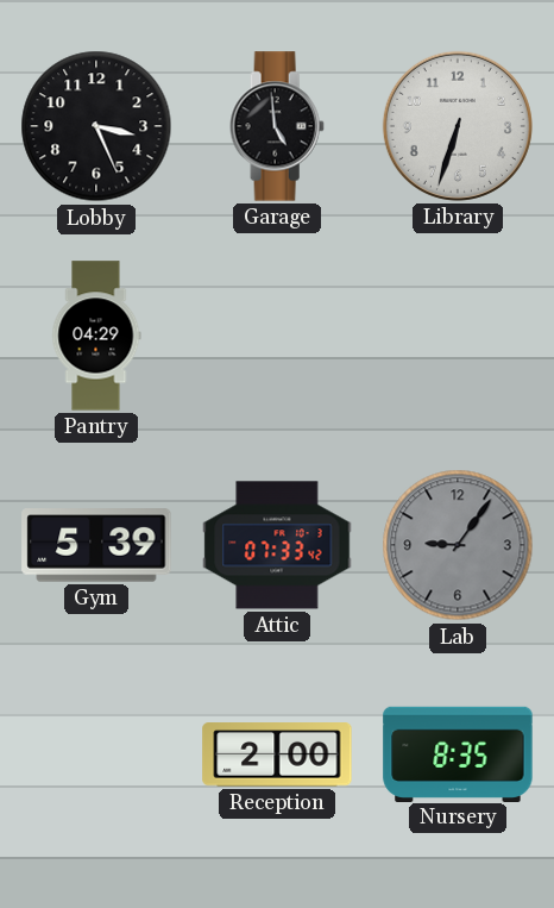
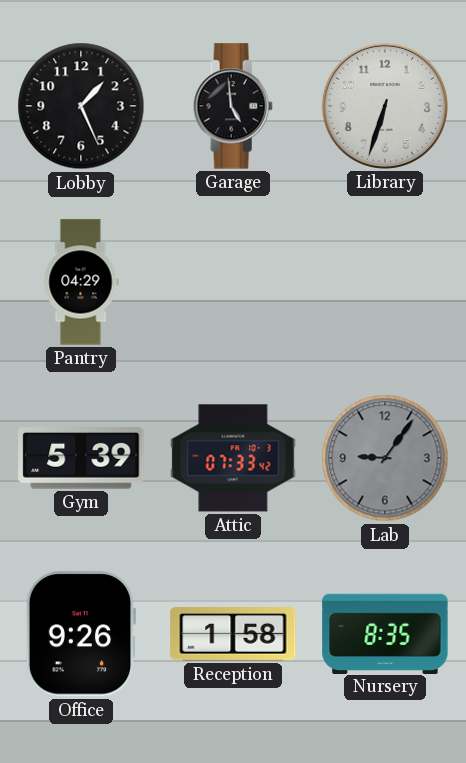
Lobby: 3:26 -> 1:26 (81, 106)
Office: none -> 9:26 (81, 634)
Reception: 2:00 -> 1:58 (233, 634)
